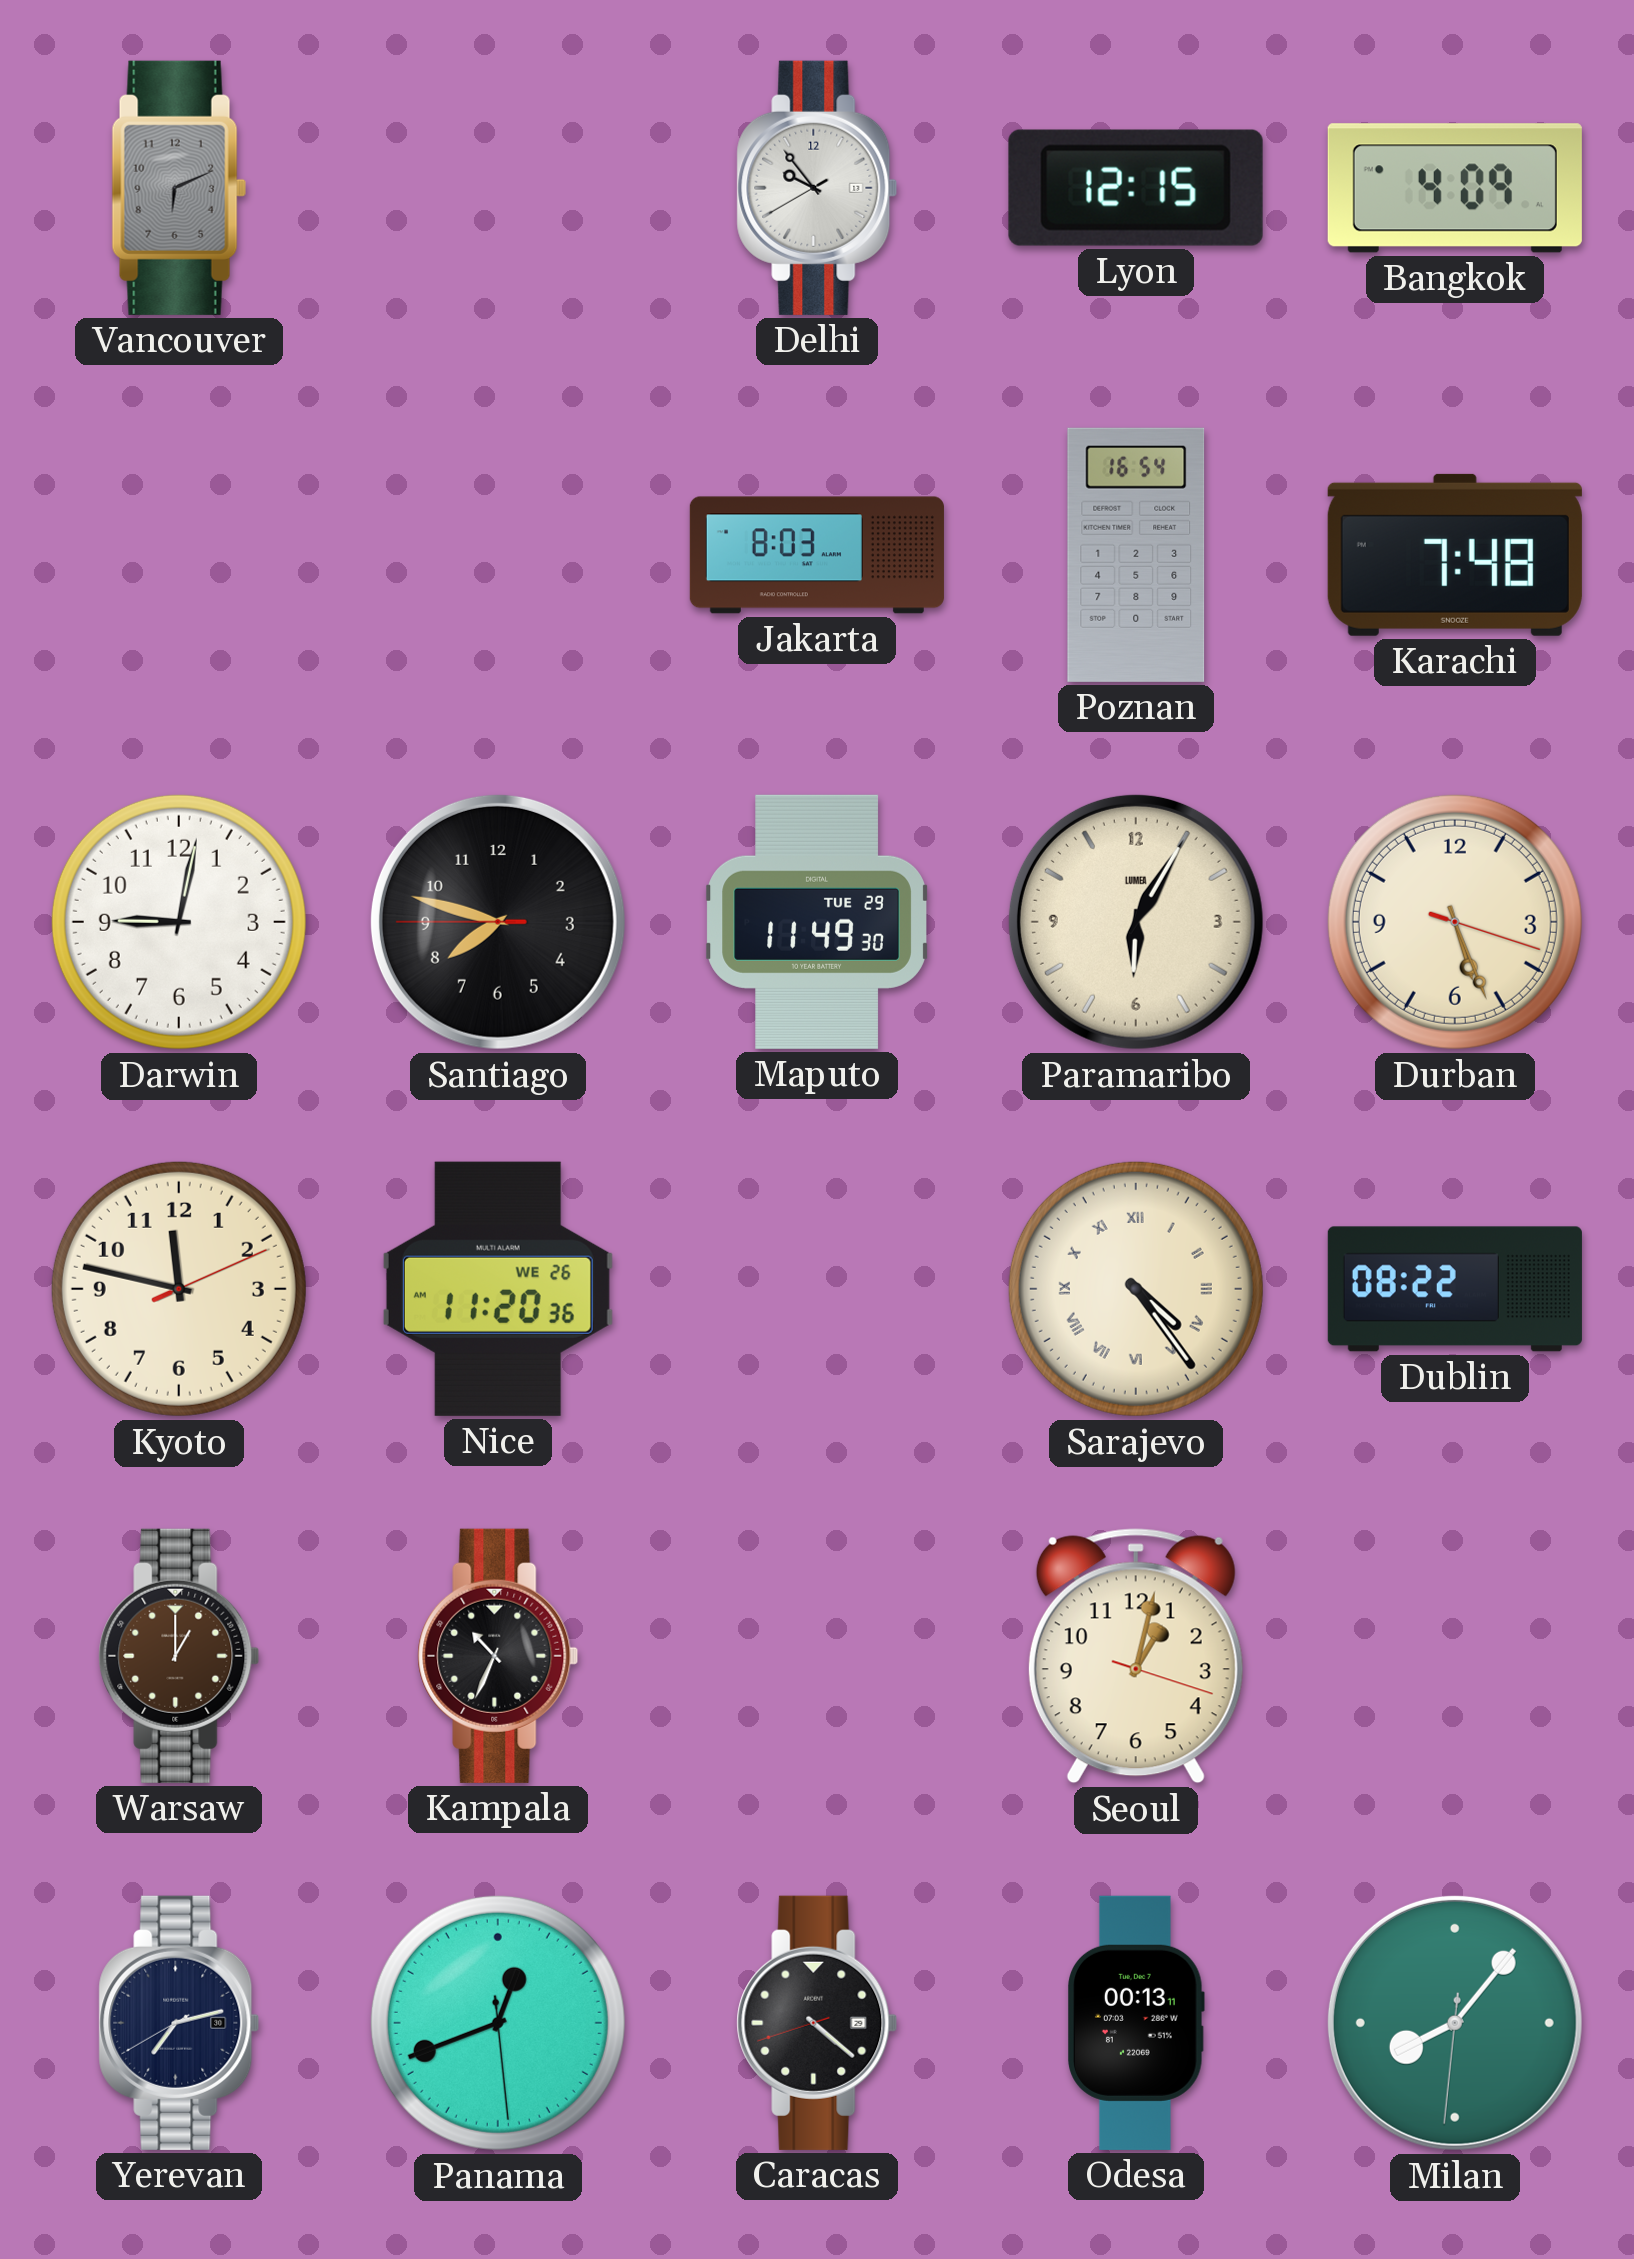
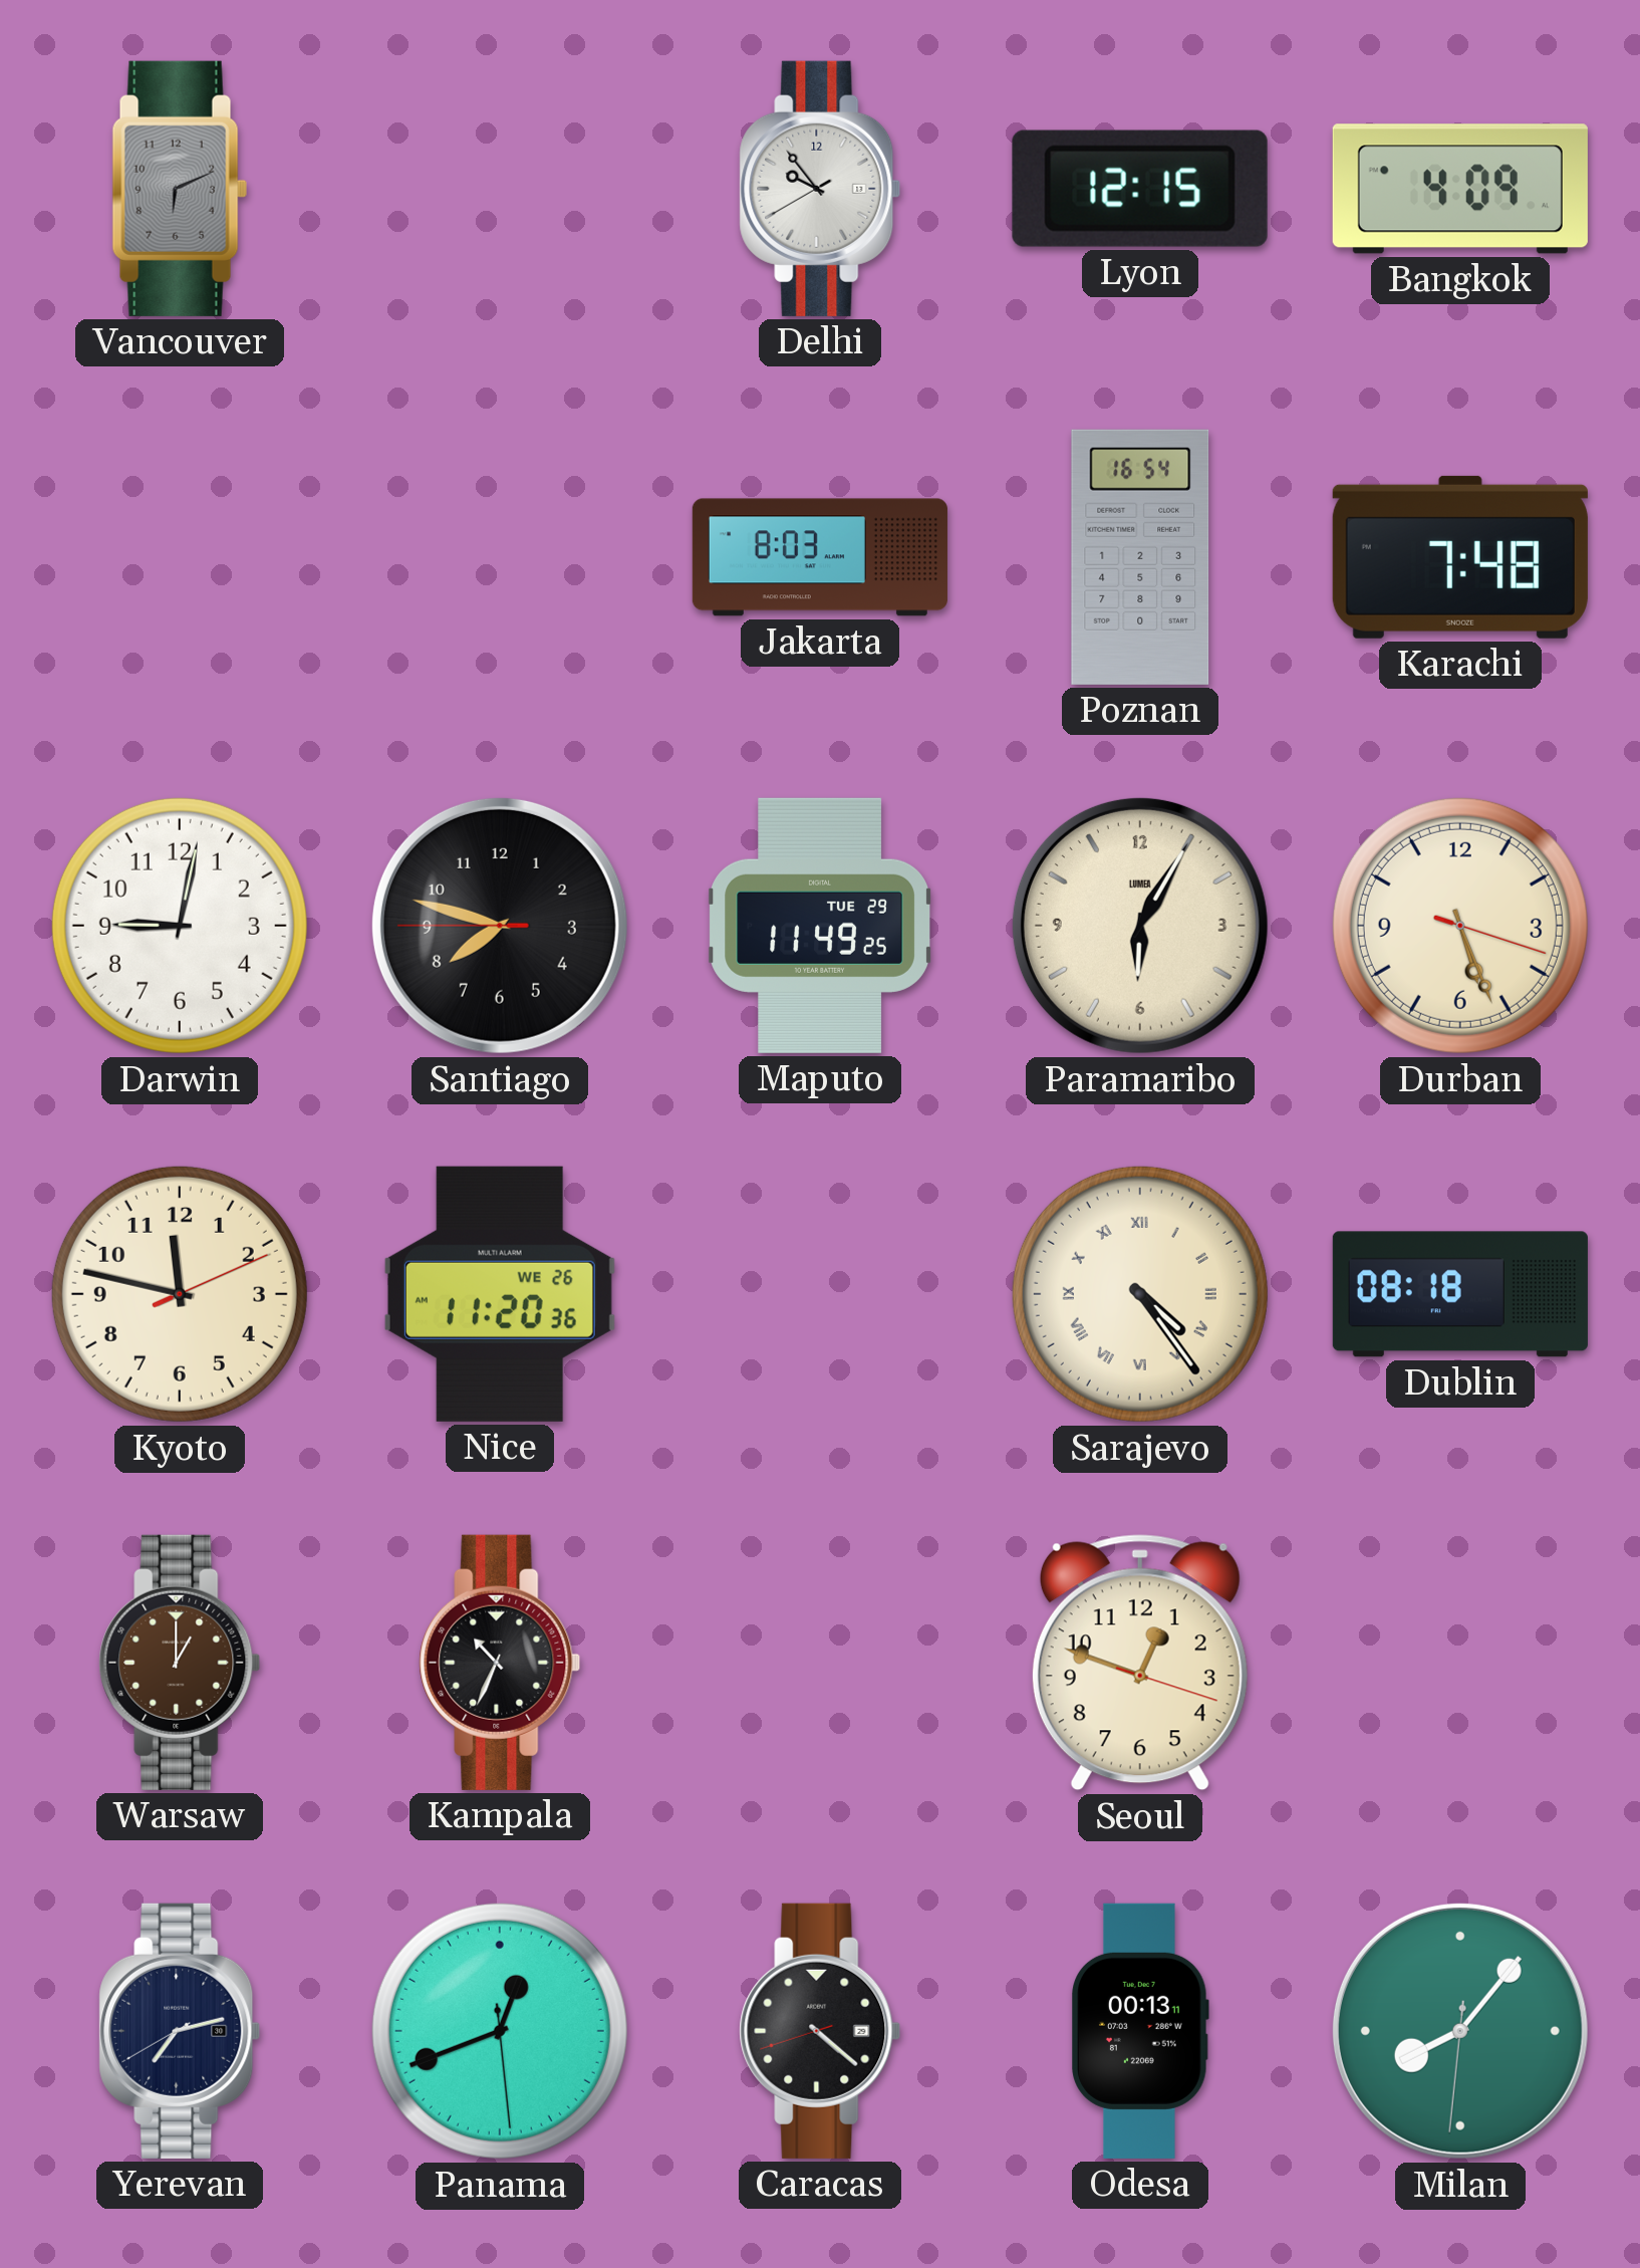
Maputo: 11:49:30 -> 11:49:25 (820, 926)
Dublin: 08:22 -> 08:18 (1460, 1294)
Seoul: 1:02 -> 12:48 (1140, 1663)
